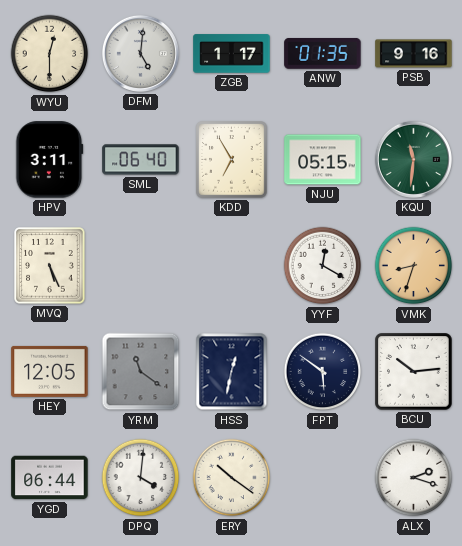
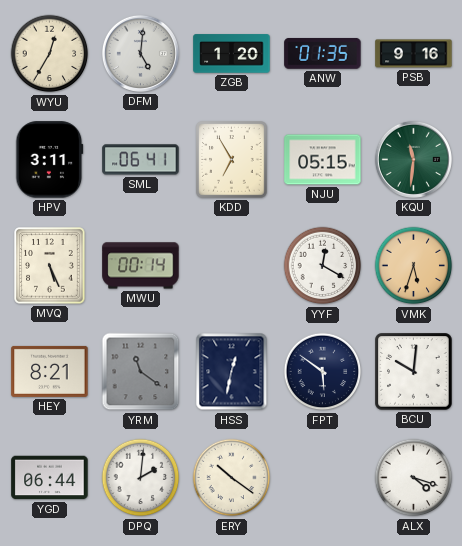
WYU: 12:30 -> 12:35 (50, 54)
ZGB: 1:17 -> 1:20 (232, 54)
SML: 06:40 -> 06:41 (141, 160)
MWU: none -> 00:14 (141, 266)
VMK: 8:33 -> 5:33 (414, 266)
HEY: 12:05 -> 8:21 (50, 371)
BCU: 10:14 -> 10:01 (414, 372)
DPQ: 4:01 -> 2:01 (141, 478)
ALX: 2:18 -> 4:18 (414, 478)
